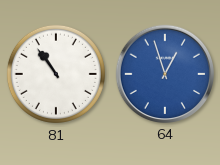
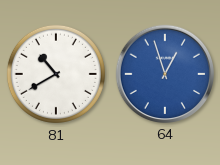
81: 10:54 -> 10:40 (56, 74)
